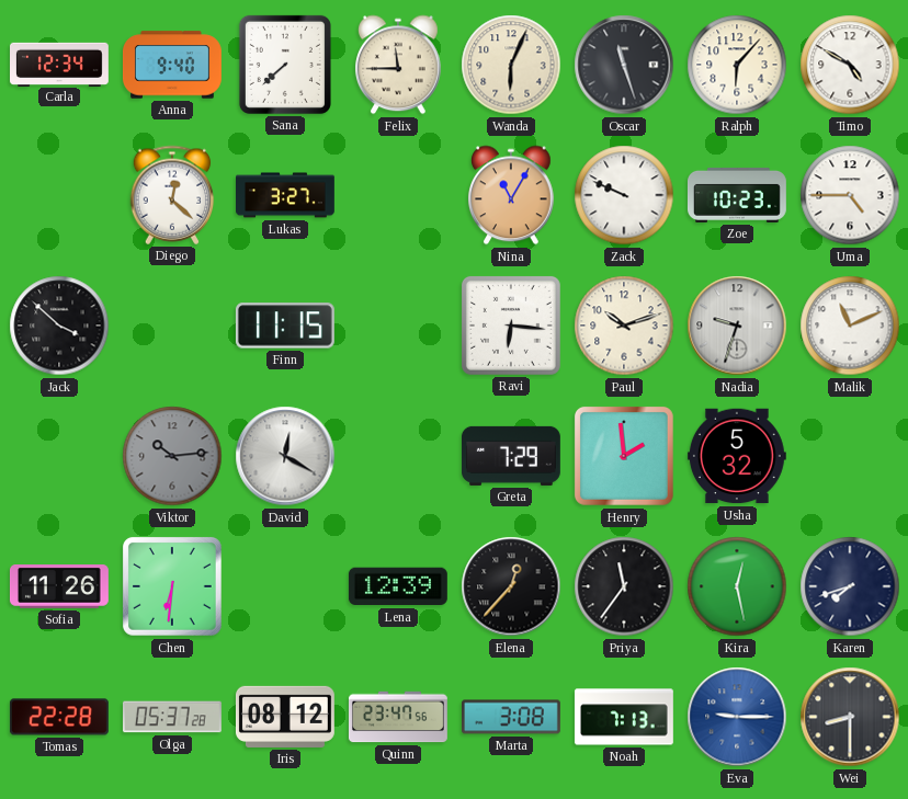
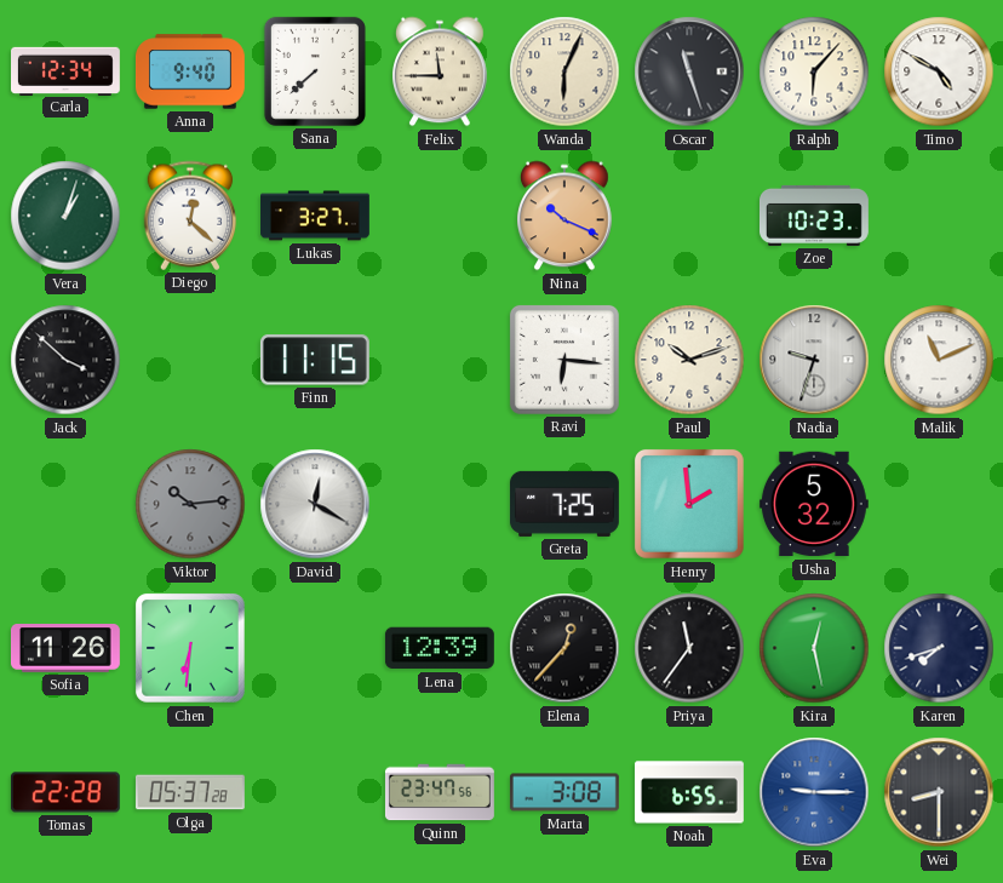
Vera: none -> 1:03 (65, 216)
Nina: 11:05 -> 10:19 (566, 216)
Zack: 9:49 -> none (624, 195)
Uma: 4:45 -> none (850, 195)
Greta: 7:29 -> 7:25 (564, 504)
Iris: 08:12 -> none (285, 717)
Noah: 7:13 -> 6:55 (689, 792)
